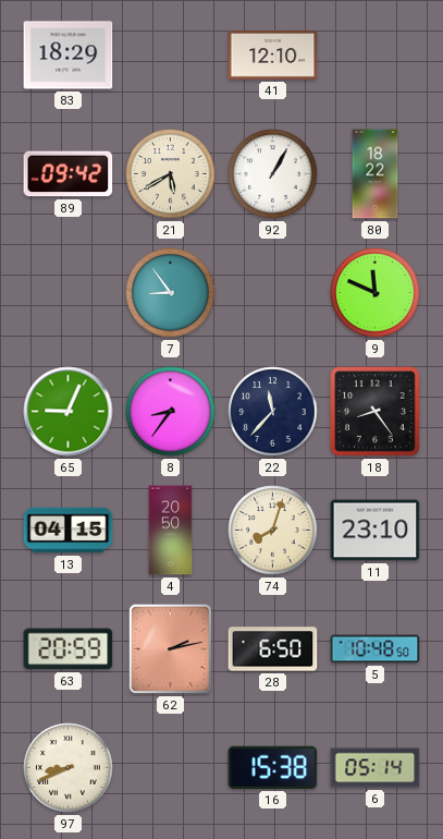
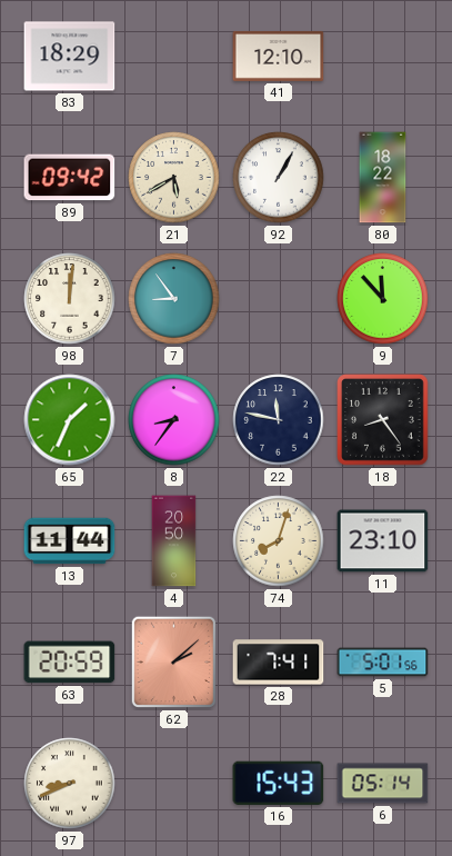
98: none -> 12:01 (70, 299)
9: 11:49 -> 11:53 (383, 299)
65: 9:04 -> 1:34 (70, 420)
22: 11:37 -> 11:47 (279, 420)
13: 04:15 -> 11:44 (70, 541)
62: 2:13 -> 2:08 (174, 663)
28: 6:50 -> 7:41 (279, 663)
5: 10:48 -> 5:01 (383, 663)
16: 15:38 -> 15:43 (279, 783)
